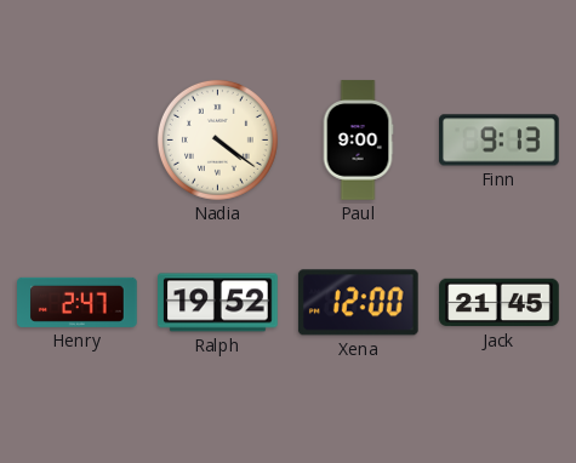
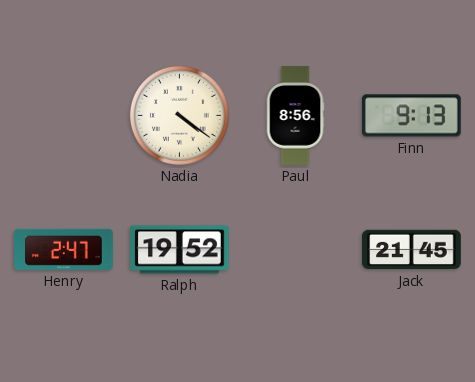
Paul: 9:00 -> 8:56 (295, 116)
Xena: 12:00 -> none (358, 303)
